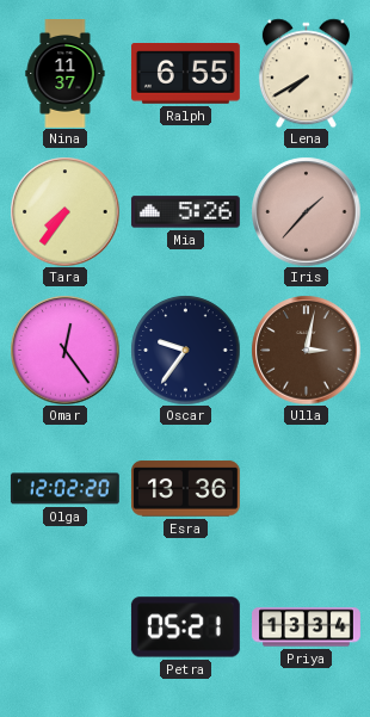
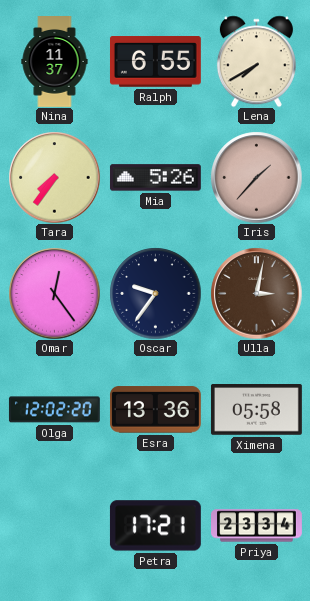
Ximena: none -> 05:58 (256, 410)
Petra: 05:21 -> 17:21 (155, 526)
Priya: 13:34 -> 23:34 (257, 526)
